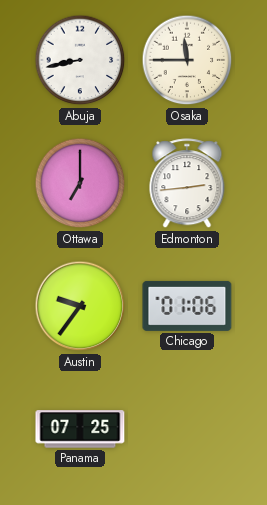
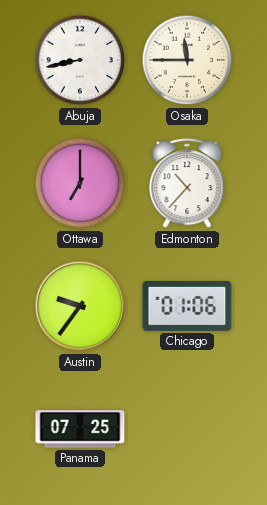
Edmonton: 2:44 -> 10:37 (187, 184)
